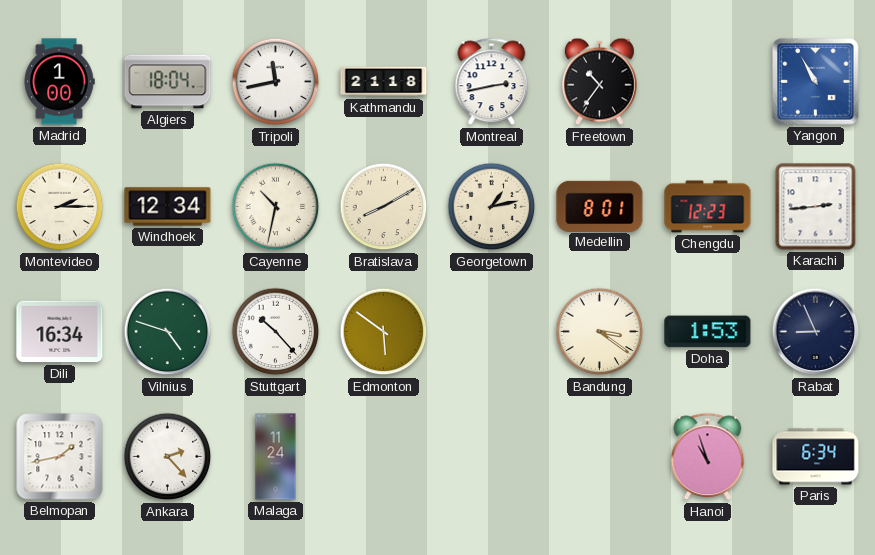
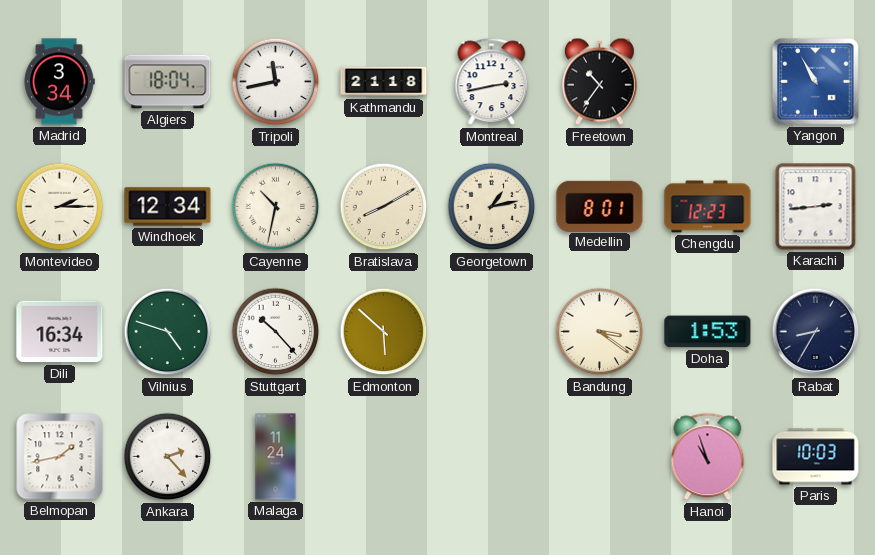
Madrid: 1:00 -> 3:34 (59, 82)
Edmonton: 5:51 -> 5:52 (384, 332)
Rabat: 8:56 -> 8:35 (816, 332)
Paris: 6:34 -> 10:03 (816, 457)
